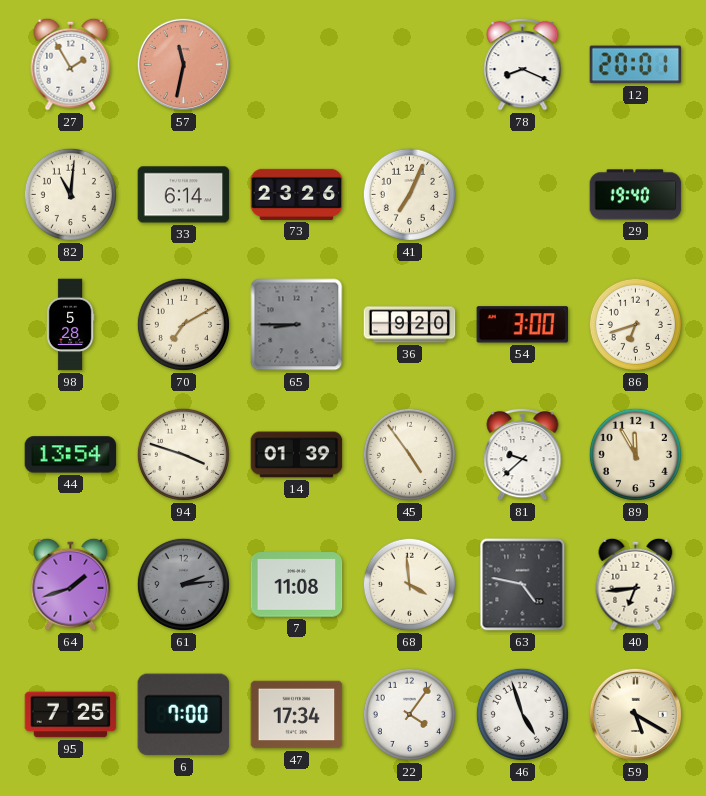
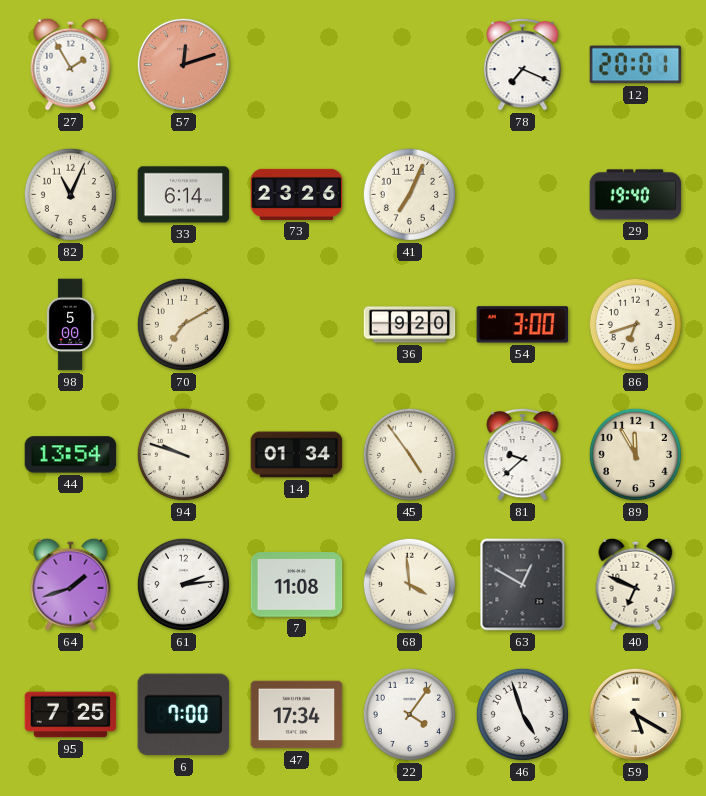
57: 11:32 -> 12:12 (183, 64)
78: 8:19 -> 7:19 (523, 64)
82: 11:01 -> 11:04 (70, 194)
98: 5:28 -> 5:00 (70, 325)
65: 8:45 -> none (297, 325)
94: 3:48 -> 9:48 (183, 454)
14: 01:39 -> 01:34 (297, 455)
61 dial: grey -> white (183, 584)
63: 4:47 -> 12:50 (523, 585)
40: 6:44 -> 6:49 (636, 584)
